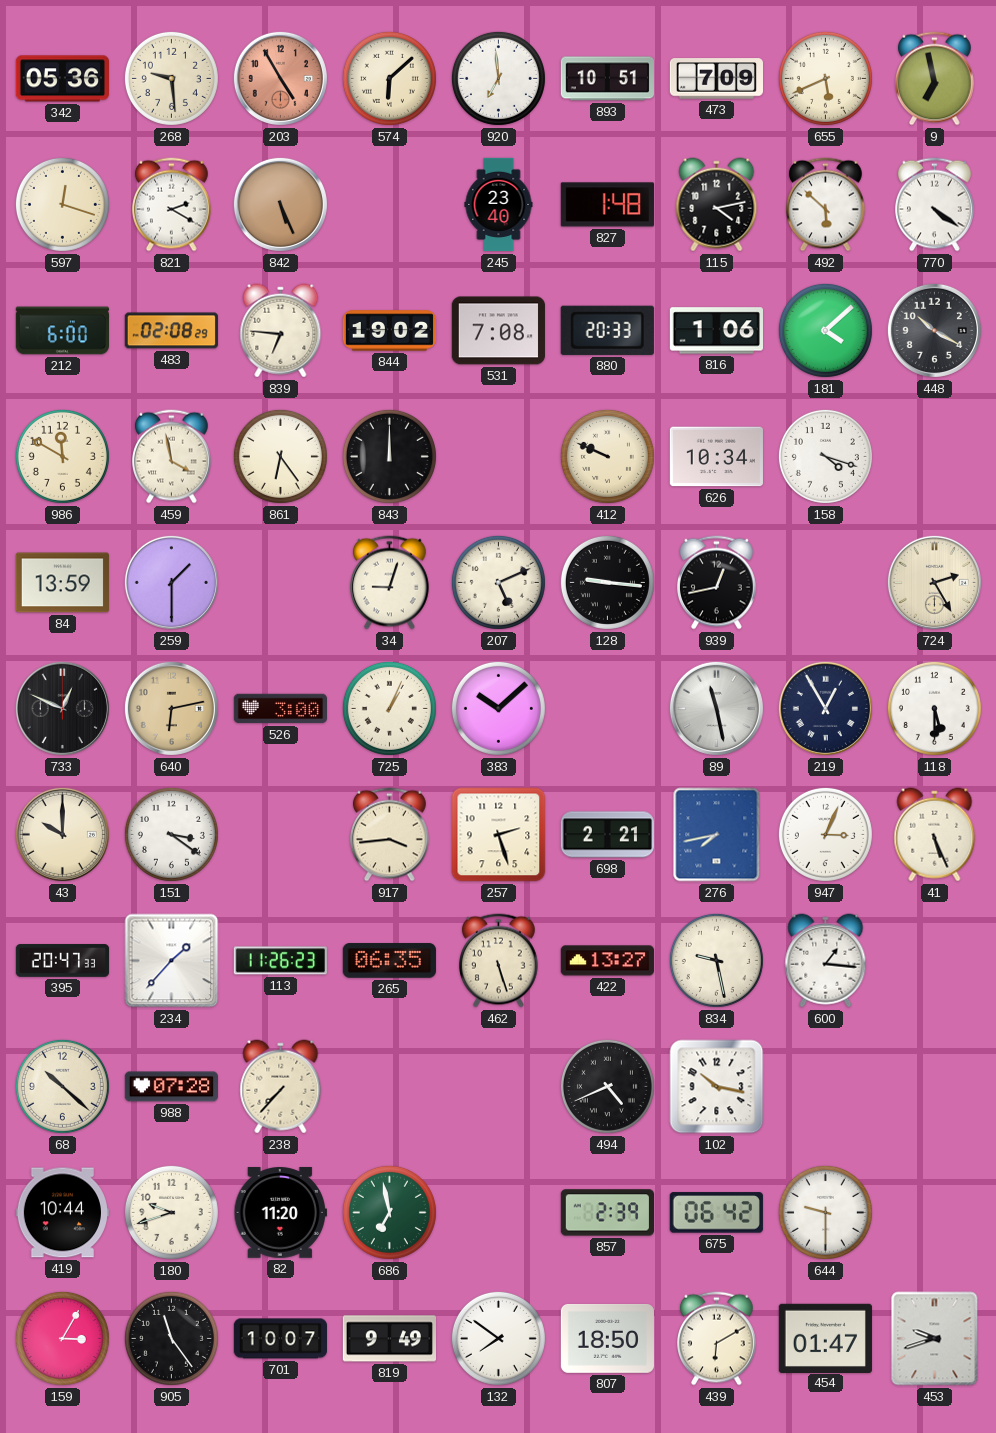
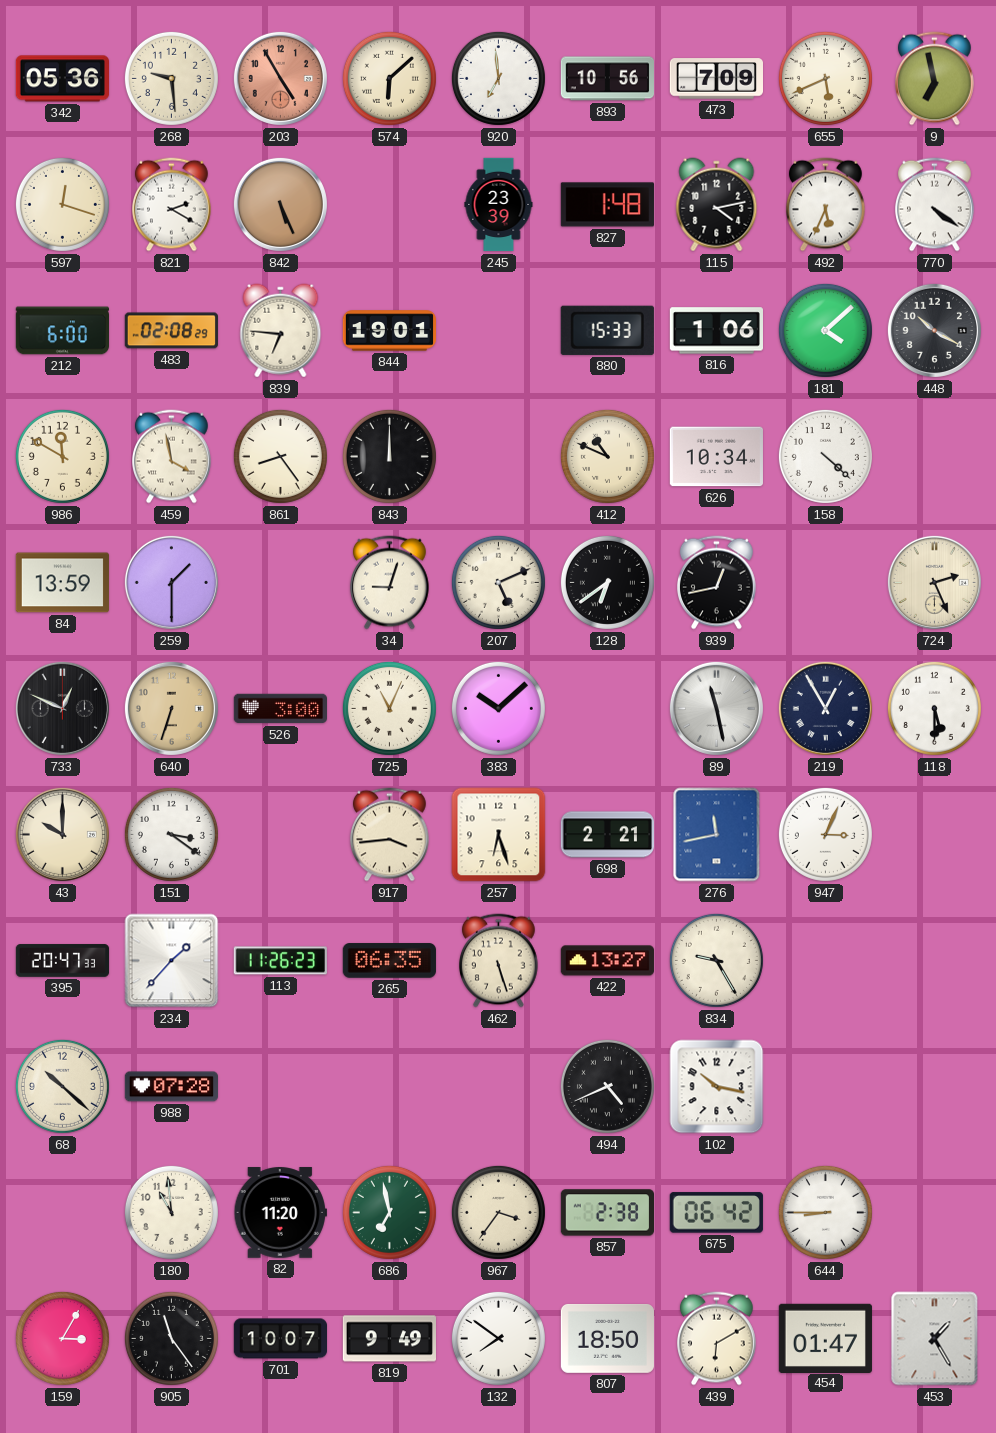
893: 10:51 -> 10:56 (607, 79)
245: 23:40 -> 23:39 (499, 205)
492: 5:52 -> 5:34 (826, 205)
844: 19:02 -> 19:01 (389, 331)
531: 7:08 -> none (498, 331)
880: 20:33 -> 15:33 (607, 330)
861: 6:24 -> 8:24 (280, 456)
412: 9:49 -> 10:49 (607, 456)
158: 4:18 -> 4:22 (825, 456)
128: 9:16 -> 6:39 (607, 582)
724: 2:25 -> 2:26 (934, 582)
640: 6:13 -> 6:33 (171, 708)
725: 1:04 -> 11:04 (389, 708)
257: 2:27 -> 6:27 (499, 835)
276: 7:43 -> 11:43 (717, 835)
41: 5:26 -> none (935, 835)
834: 9:28 -> 9:25 (716, 960)
600: 1:16 -> none (826, 961)
238: 7:37 -> none (281, 1087)
419: 10:44 -> none (62, 1213)
180: 9:42 -> 10:59 (171, 1212)
967: none -> 3:36 (498, 1212)
857: 2:39 -> 2:38 (607, 1213)
644: 9:30 -> 8:45 (825, 1212)
453: 9:42 -> 1:25 (935, 1339)
